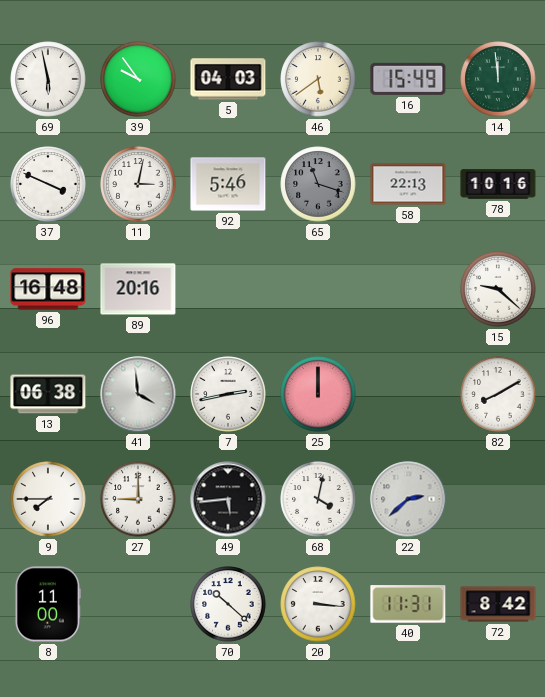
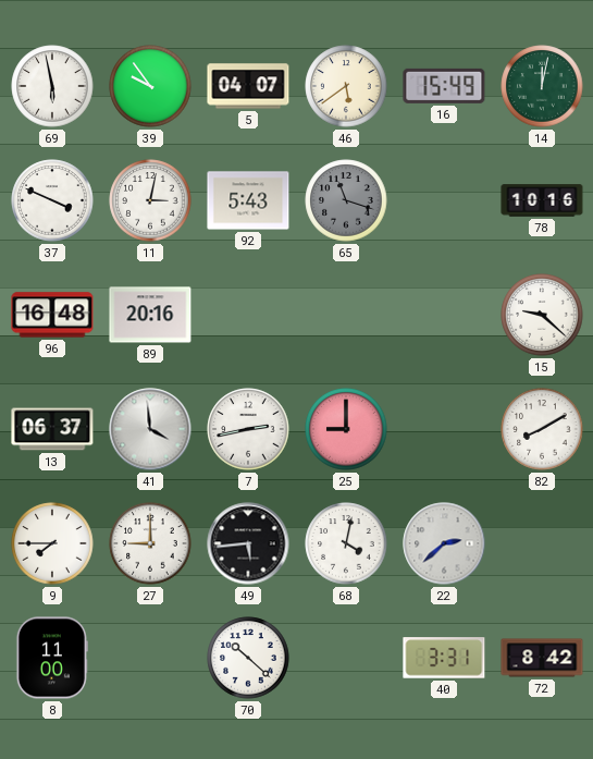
5: 04:03 -> 04:07 (248, 86)
14: 11:59 -> 12:02 (542, 86)
92: 5:46 -> 5:43 (248, 200)
58: 22:13 -> none (408, 184)
13: 06:38 -> 06:37 (52, 429)
25: 12:00 -> 9:00 (346, 429)
20: 3:16 -> none (318, 604)
40: 11:31 -> 3:31 (444, 658)
